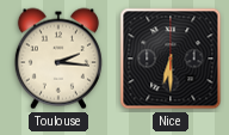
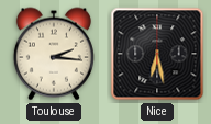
Nice: 6:30 -> 6:28 (157, 54)
